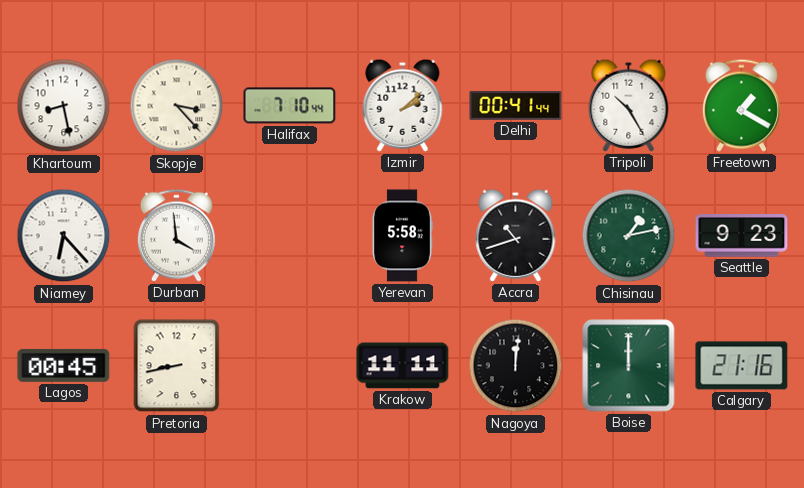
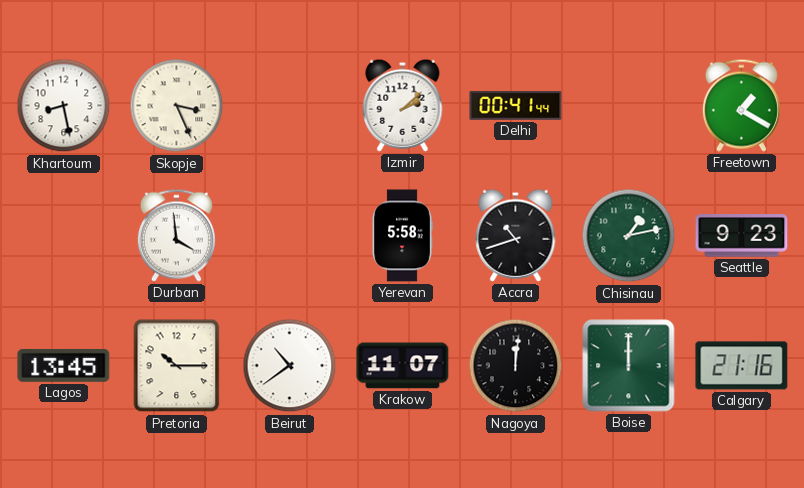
Skopje: 3:23 -> 3:26 (177, 106)
Halifax: 7:10 -> none (290, 106)
Tripoli: 10:25 -> none (629, 105)
Niamey: 6:23 -> none (64, 236)
Lagos: 00:45 -> 13:45 (64, 365)
Pretoria: 8:43 -> 10:15 (177, 366)
Beirut: none -> 10:39 (290, 366)
Krakow: 11:11 -> 11:07 (403, 366)
